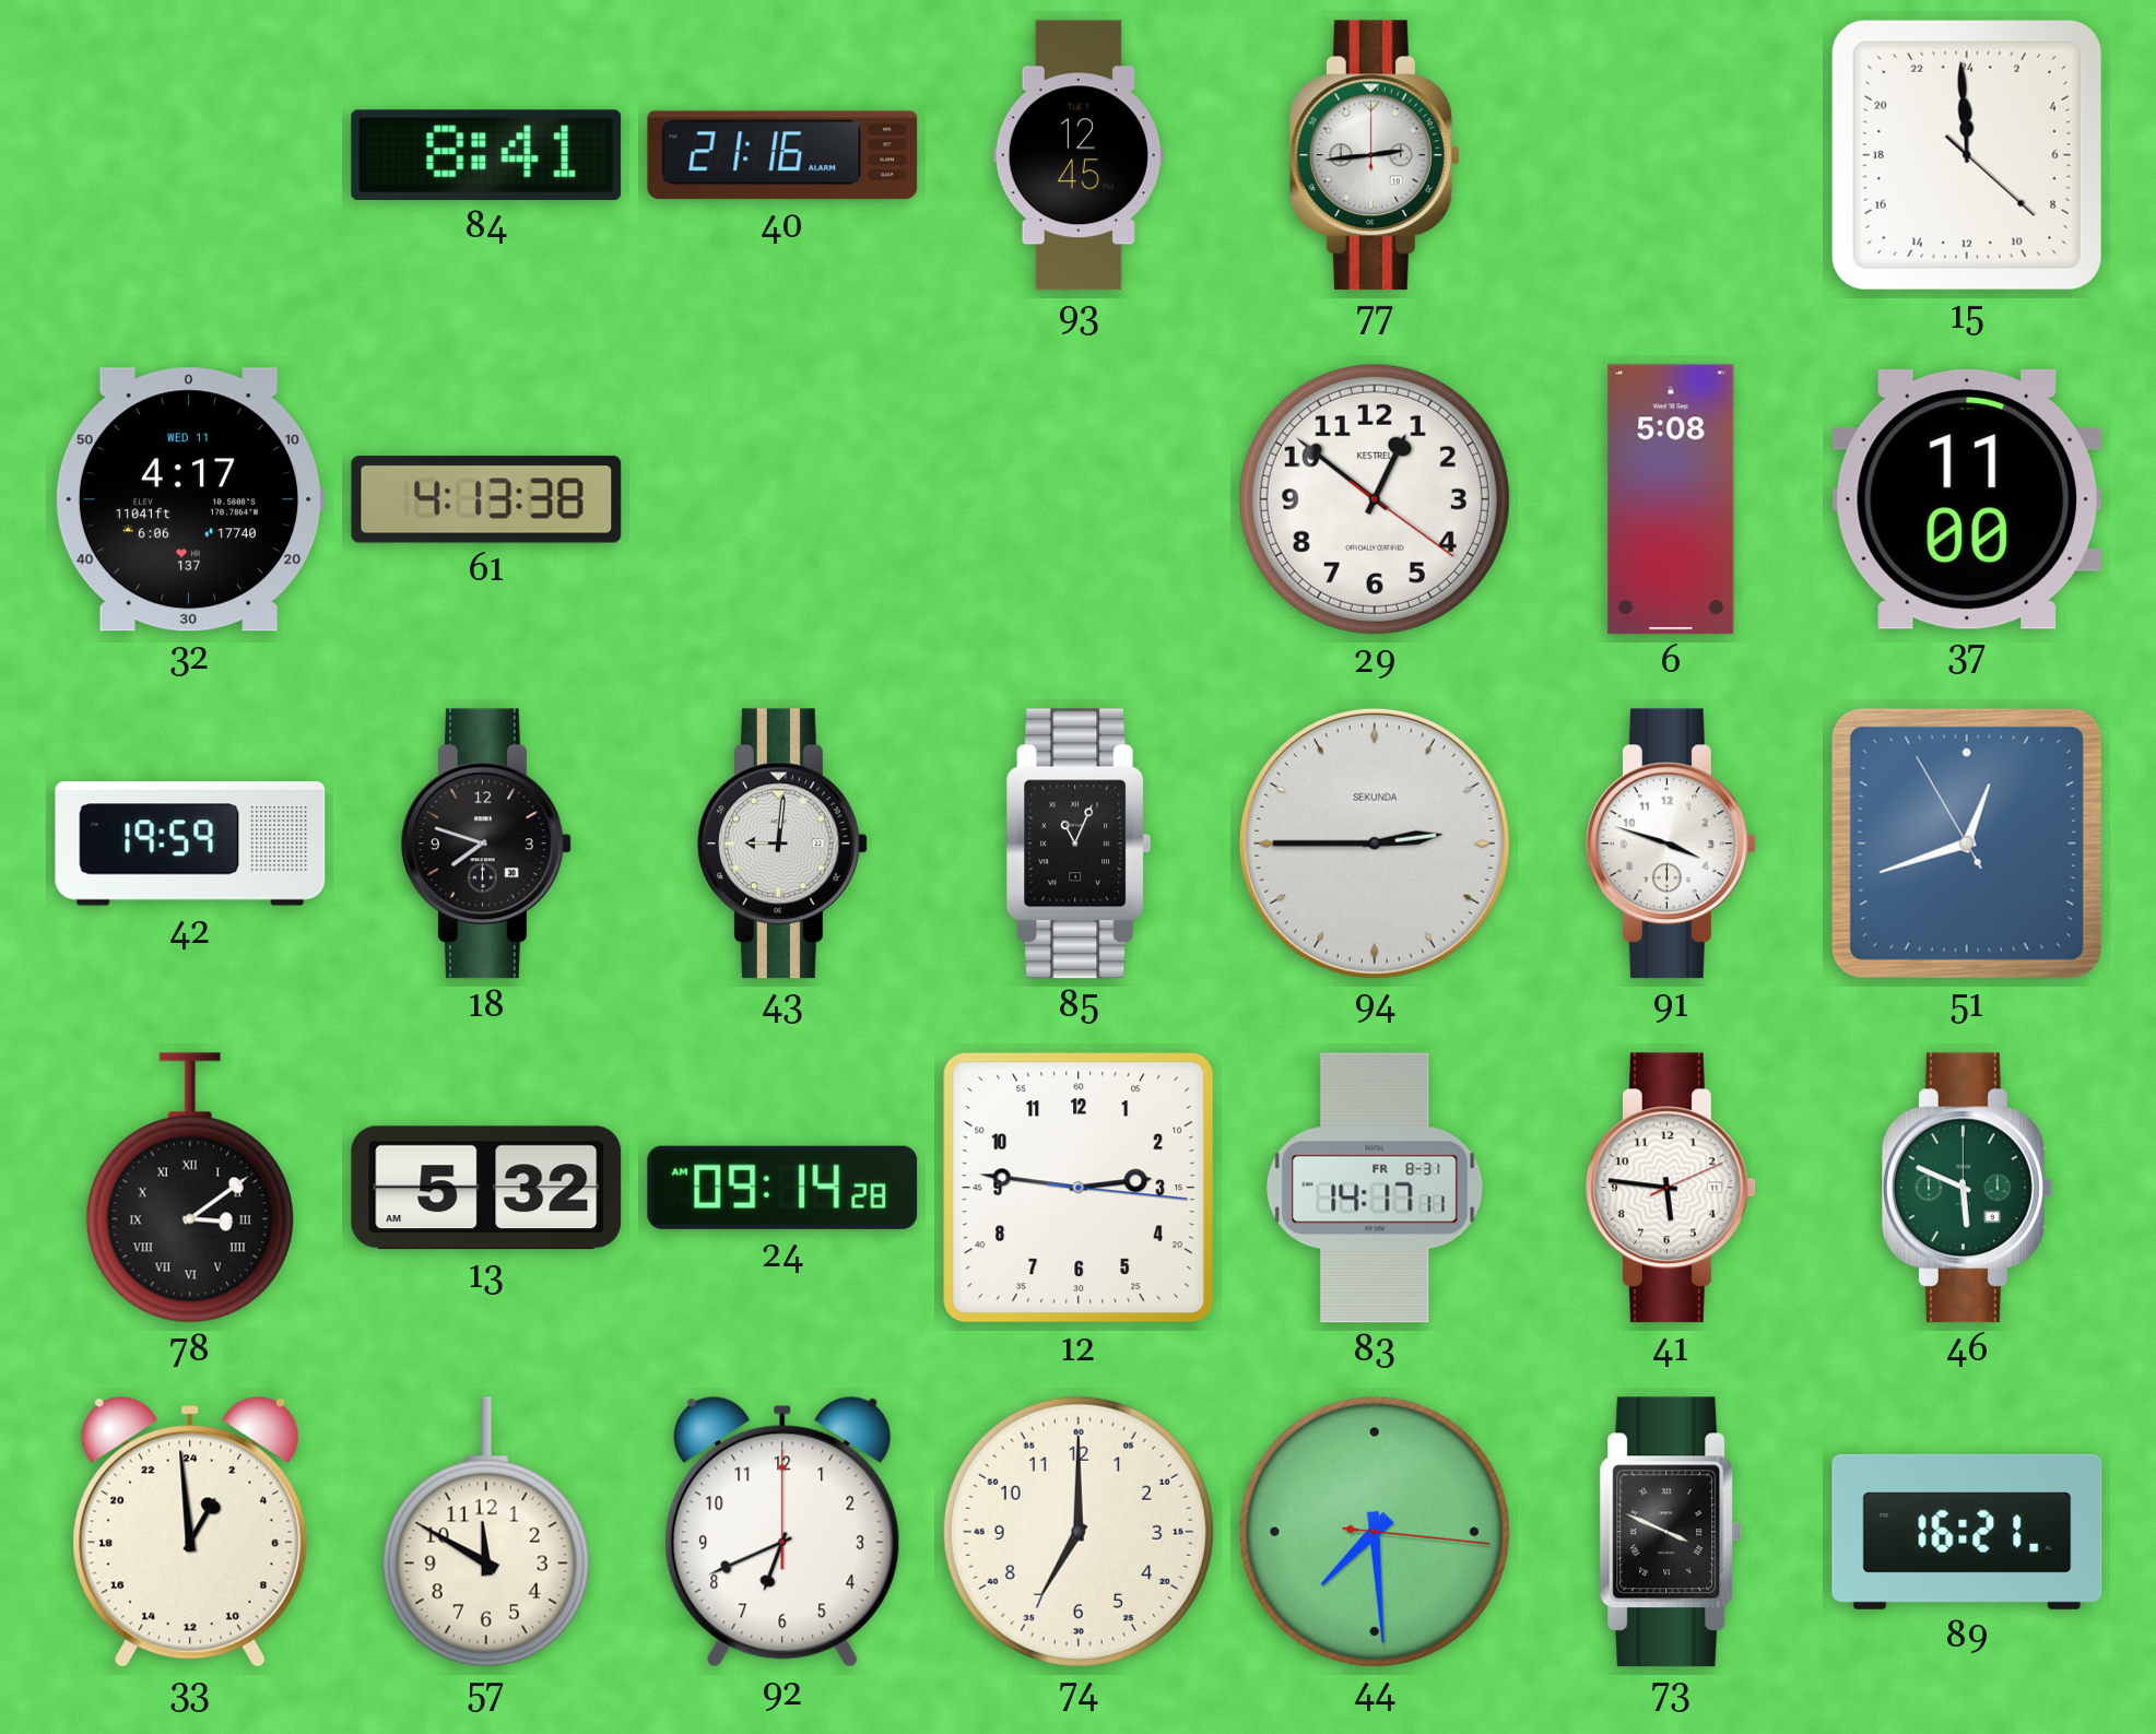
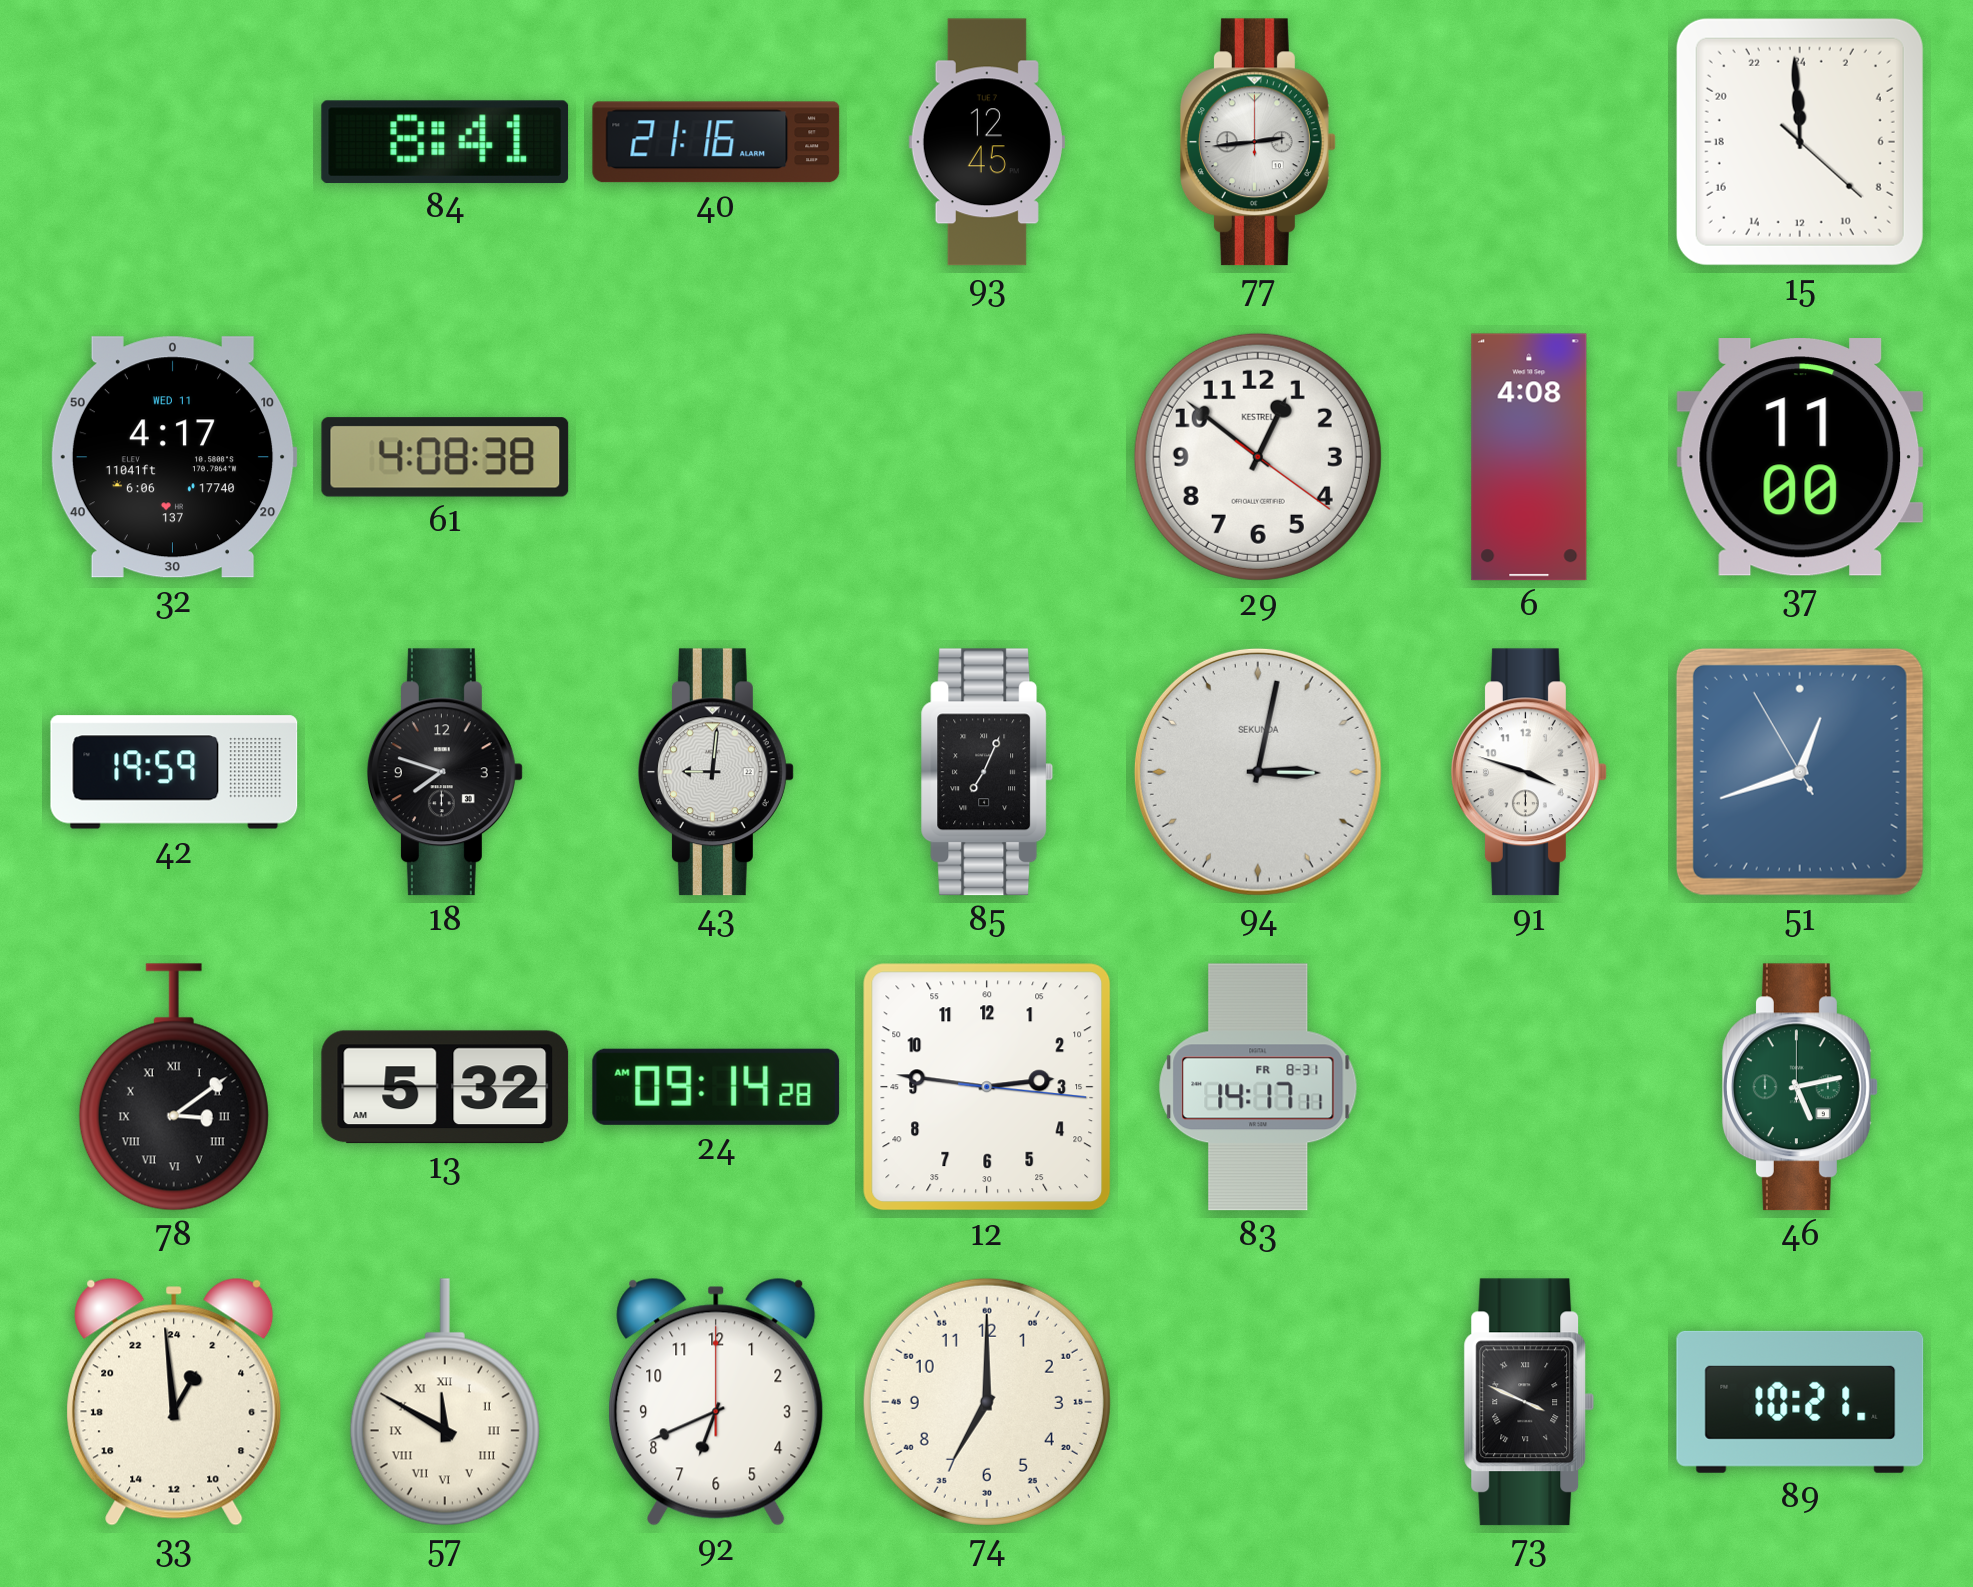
61: 4:13 -> 4:08 (445, 457)
6: 5:08 -> 4:08 (1529, 457)
85: 11:04 -> 7:04 (987, 772)
94: 2:45 -> 3:02 (1258, 772)
41: 5:46 -> none (1671, 1188)
46: 5:49 -> 5:13 (1800, 1087)
57 numerals: Arabic -> Roman (445, 1402)
44: 7:29 -> none (1375, 1532)
89: 16:21 -> 10:21 (1800, 1402)
